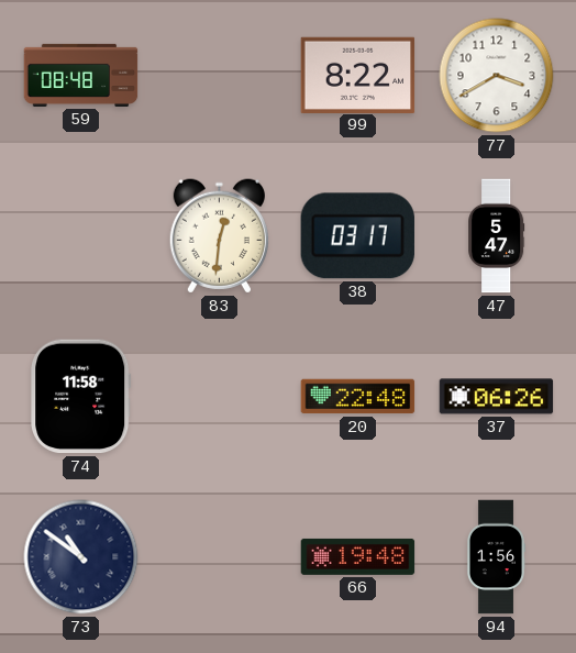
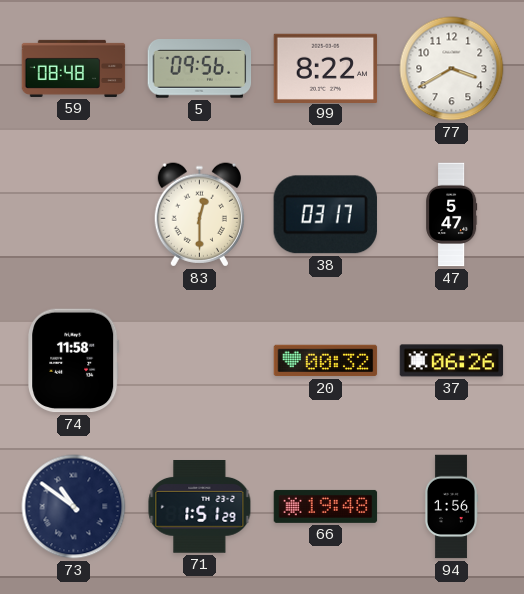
5: none -> 09:56 (200, 69)
83: 12:31 -> 12:30 (199, 215)
20: 22:48 -> 00:32 (326, 361)
71: none -> 1:51 (200, 507)
